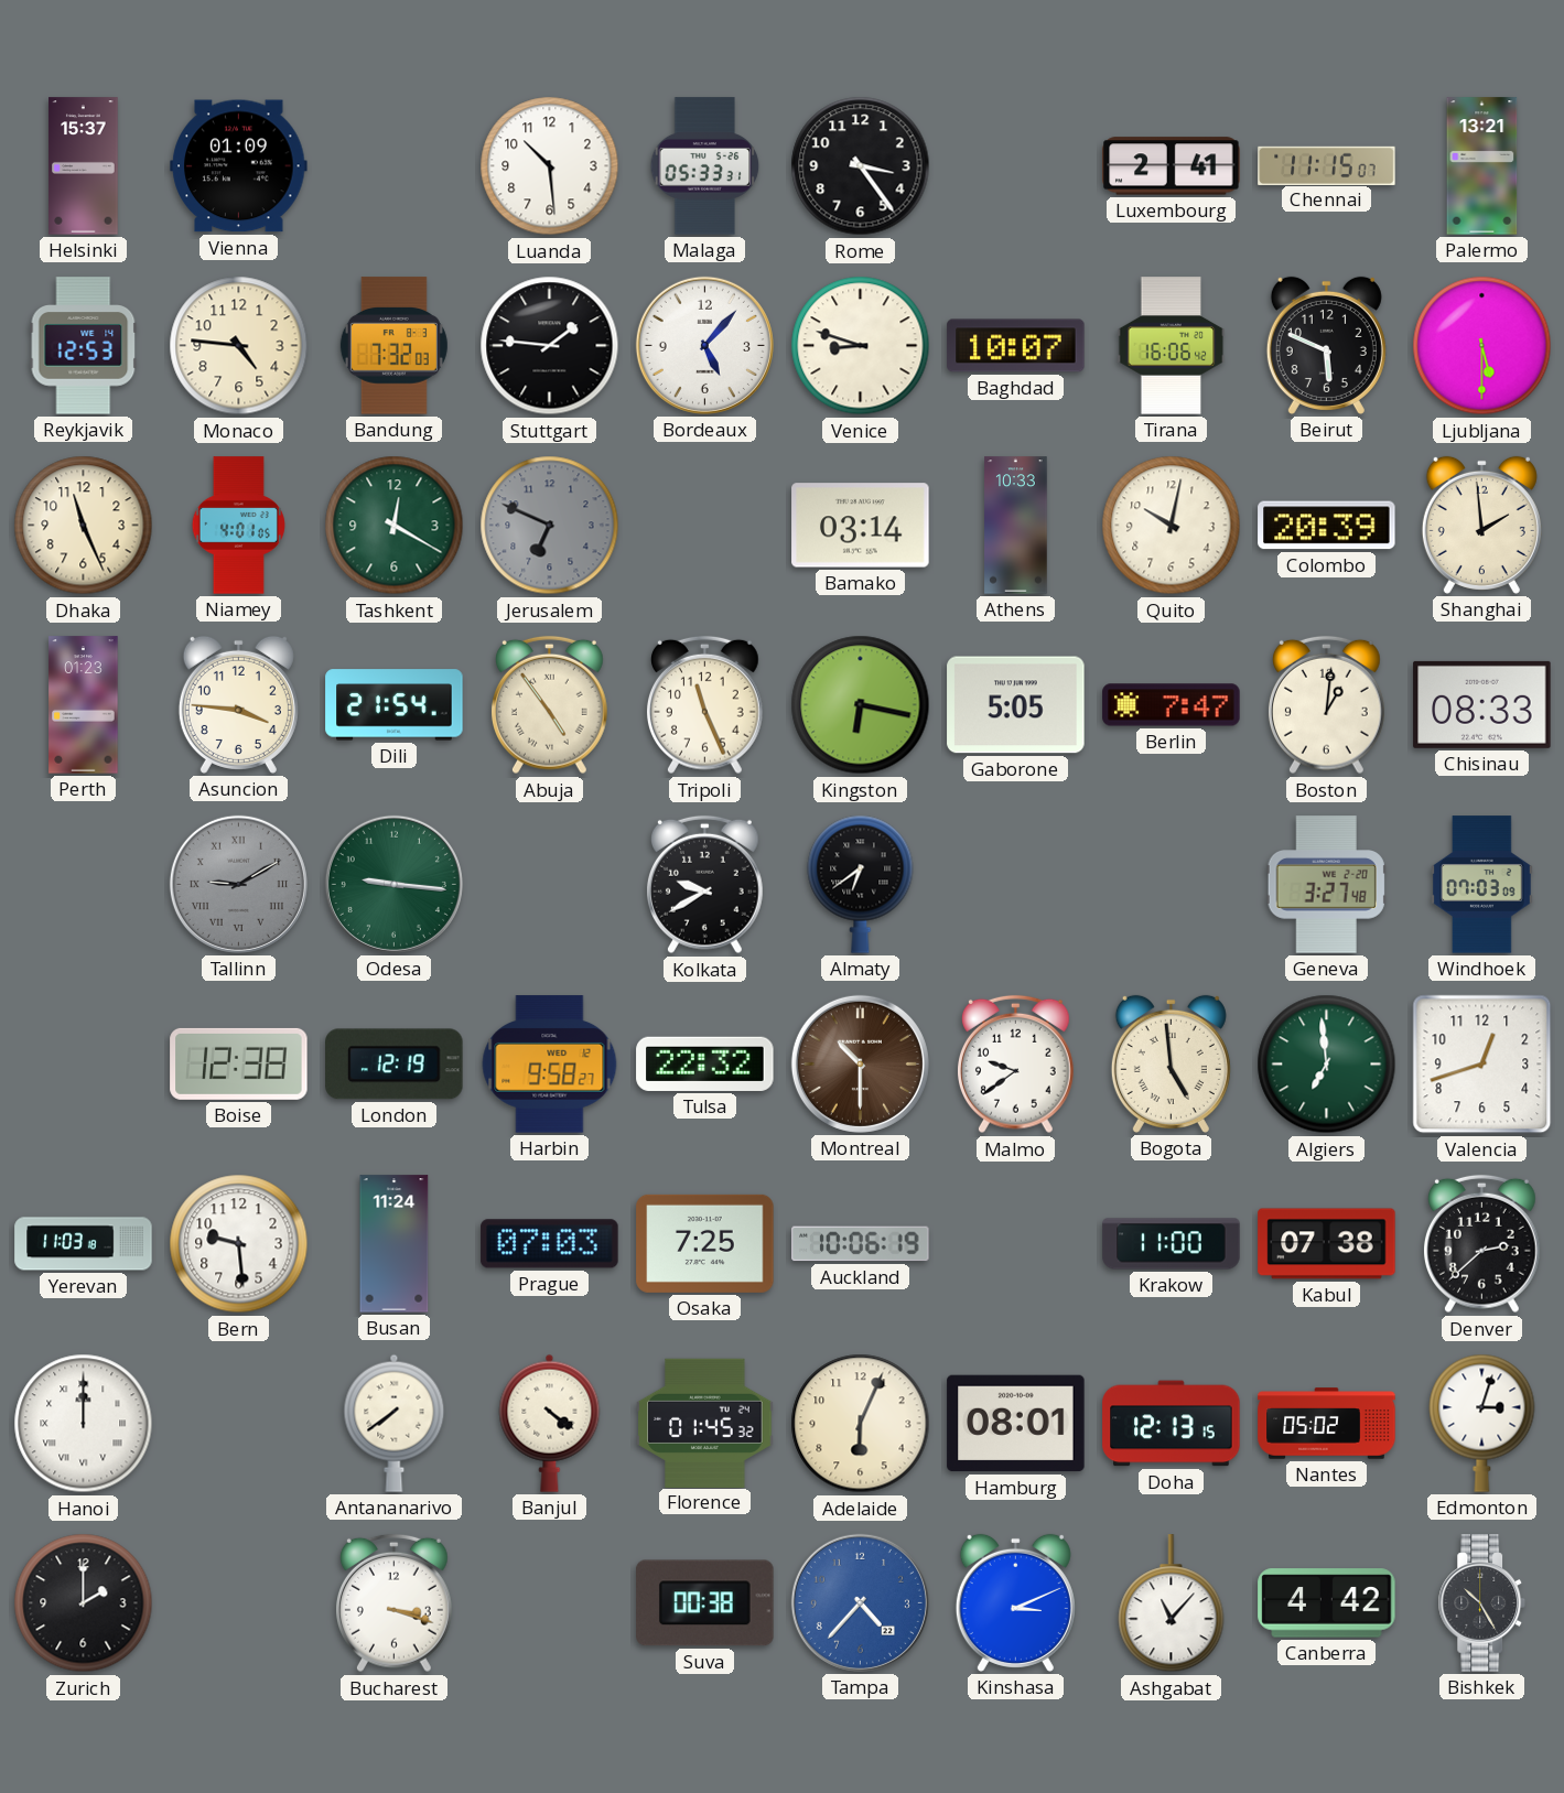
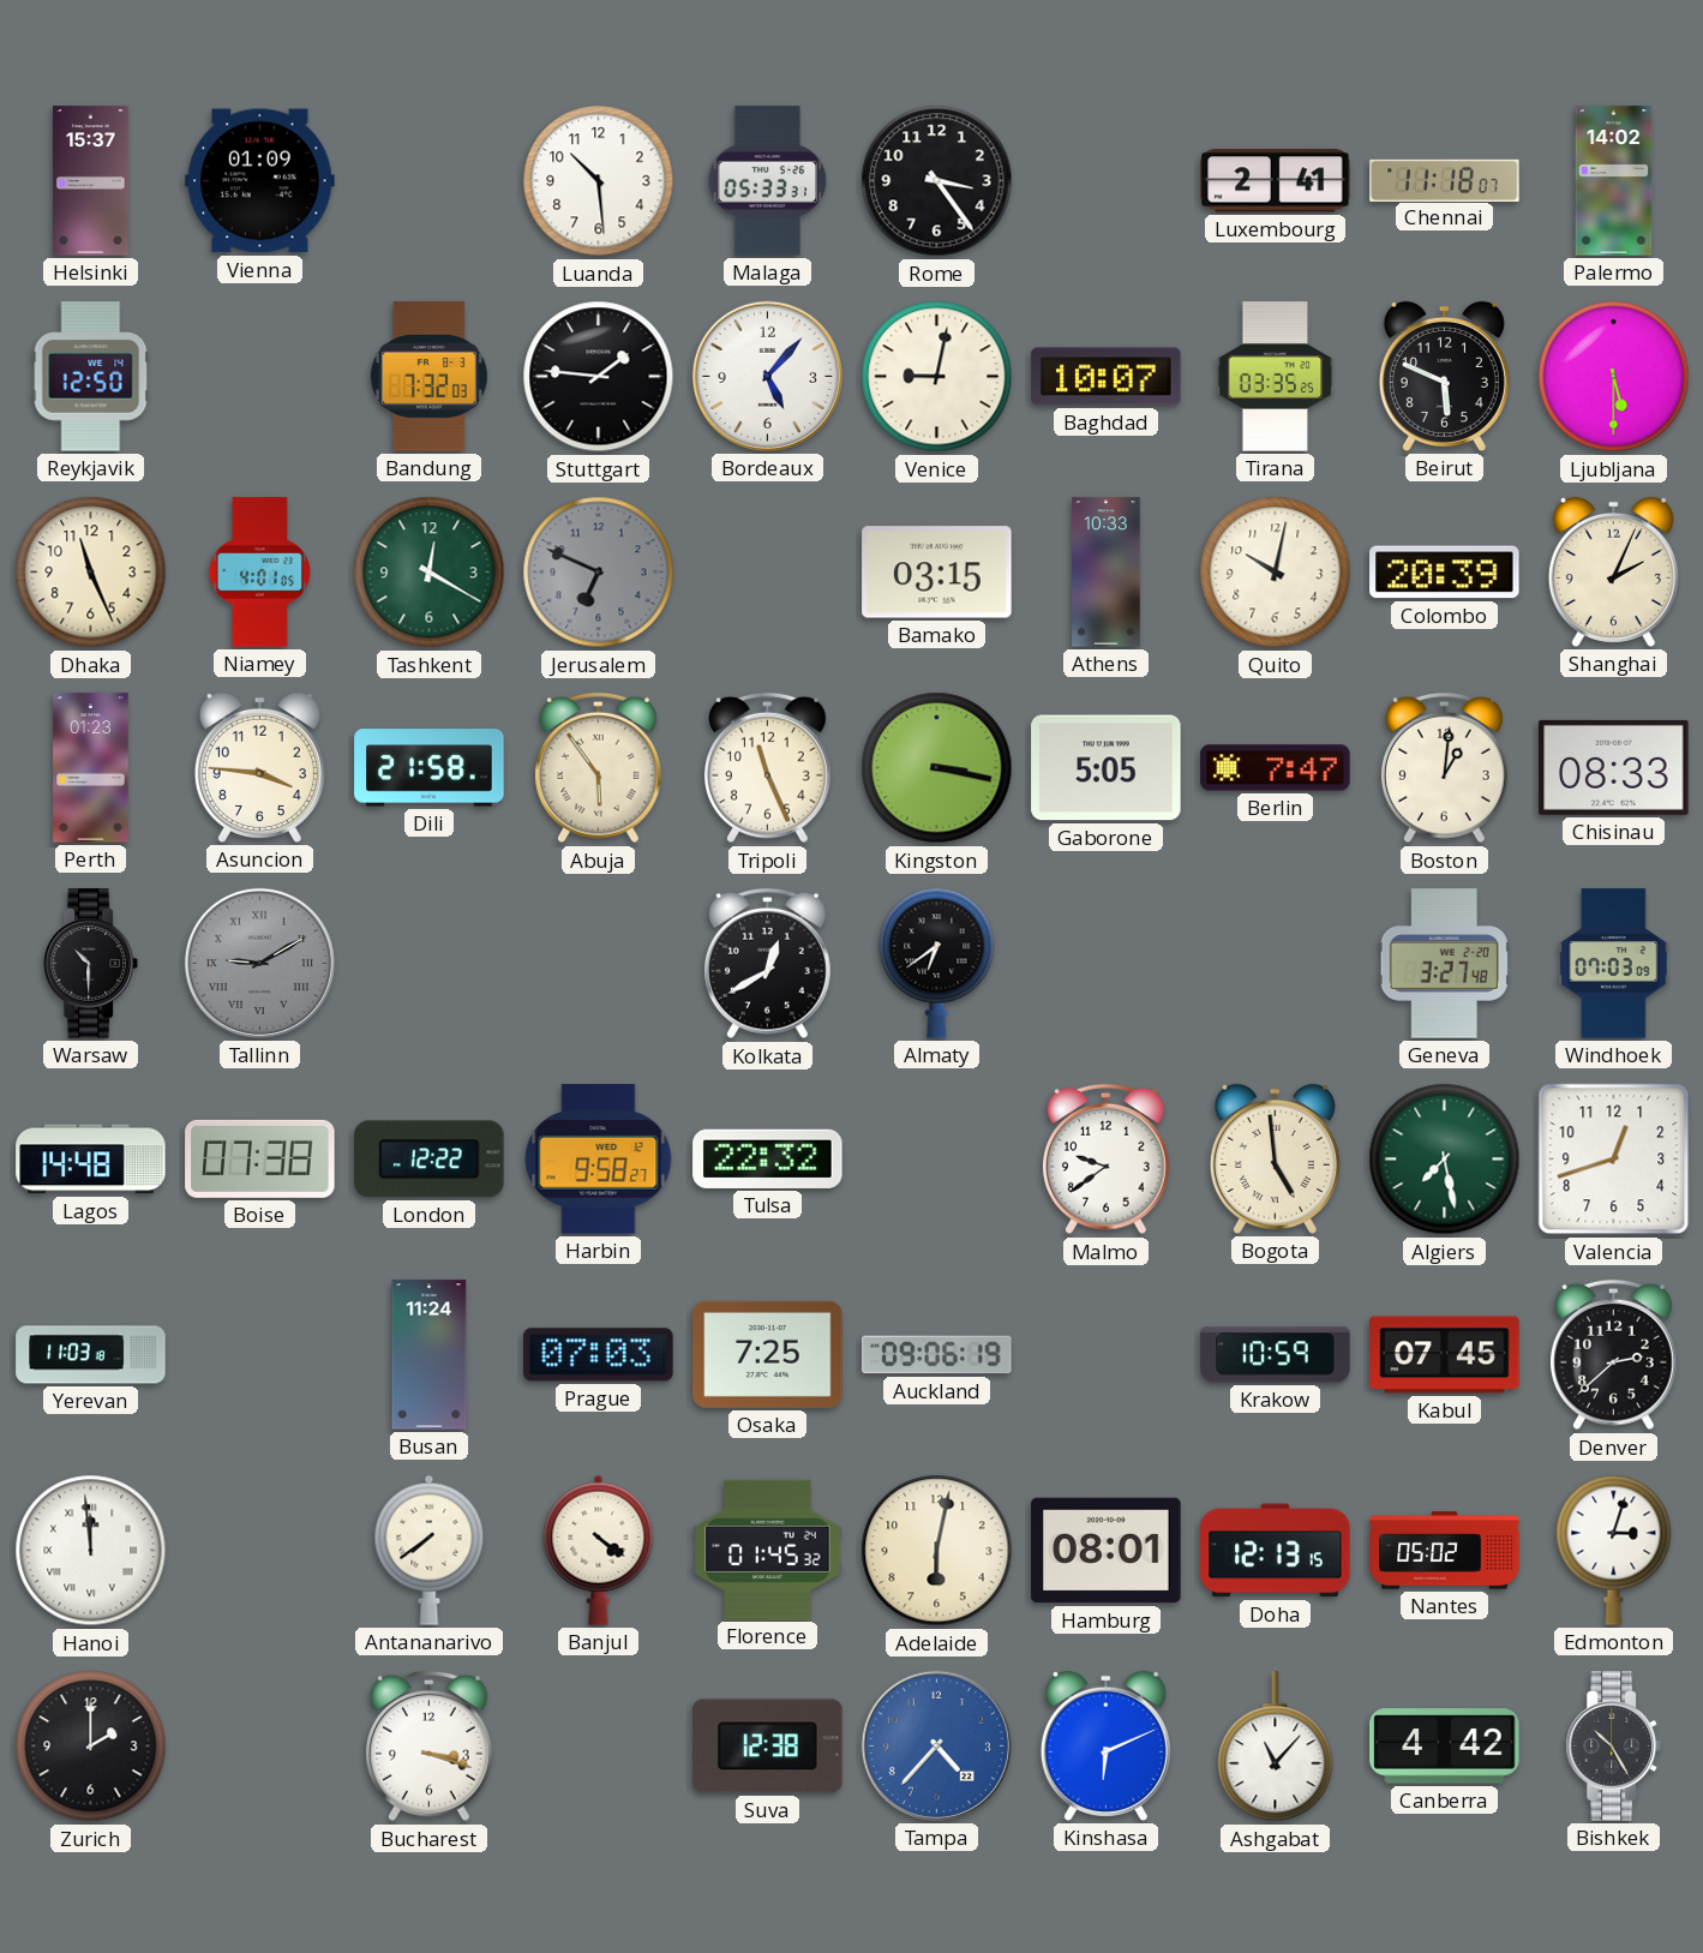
Chennai: 11:15 -> 11:18 (1445, 180)
Palermo: 13:21 -> 14:02 (1614, 181)
Reykjavik: 12:53 -> 12:50 (91, 377)
Monaco: 4:46 -> none (239, 346)
Venice: 8:48 -> 9:02 (937, 377)
Tirana: 16:06 -> 03:35 (1276, 377)
Bamako: 03:14 -> 03:15 (937, 573)
Shanghai: 1:59 -> 2:04 (1613, 571)
Dili: 21:54 -> 21:58 (430, 768)
Abuja: 4:54 -> 5:54 (598, 768)
Kingston: 6:17 -> 3:17 (937, 768)
Warsaw: none -> 10:30 (91, 964)
Odesa: 9:16 -> none (393, 884)
Kolkata: 9:40 -> 12:40 (767, 964)
Lagos: none -> 14:48 (91, 1160)
Boise: 12:38 -> 07:38 (260, 1158)
London: 12:19 -> 12:22 (430, 1160)
Montreal: 10:30 -> none (860, 1063)
Algiers: 6:59 -> 7:28 (1445, 1160)
Bern: 9:29 -> none (239, 1244)
Auckland: 10:06 -> 09:06 (937, 1355)
Krakow: 11:00 -> 10:59 (1276, 1355)
Kabul: 07:38 -> 07:45 (1445, 1355)
Hanoi: 12:00 -> 11:59 (91, 1551)
Adelaide: 6:04 -> 6:02 (937, 1551)
Suva: 00:38 -> 12:38 (768, 1747)
Kinshasa: 3:11 -> 6:11 (1105, 1745)
